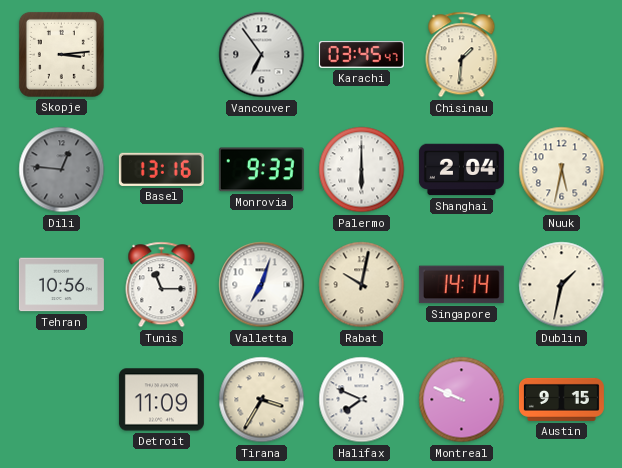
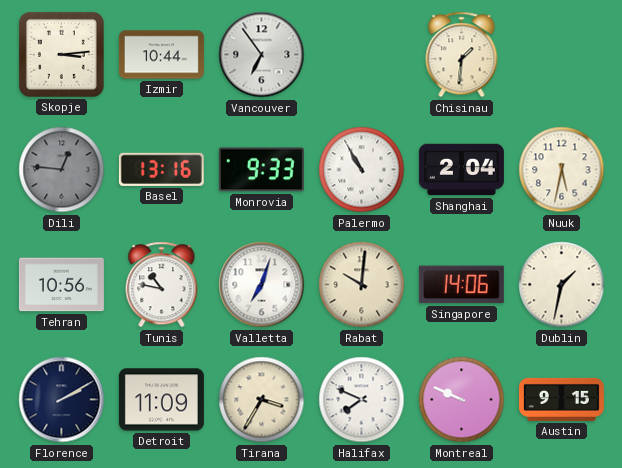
Izmir: none -> 10:44 (161, 55)
Karachi: 03:45 -> none (361, 55)
Palermo: 6:00 -> 10:55 (362, 170)
Tunis: 11:15 -> 10:47 (162, 285)
Rabat: 10:02 -> 10:01 (362, 285)
Singapore: 14:14 -> 14:06 (461, 285)
Florence: none -> 2:10 (62, 400)
